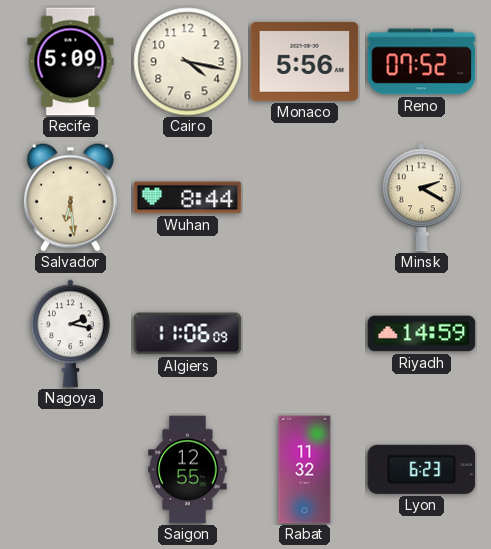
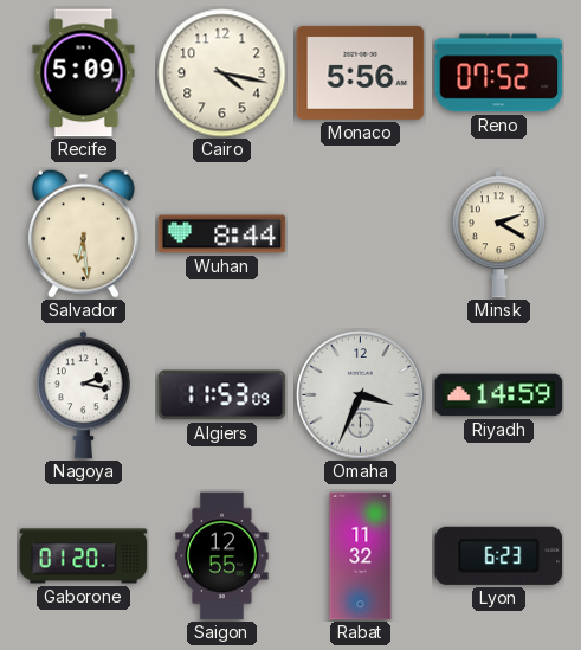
Algiers: 11:06 -> 11:53 (222, 395)
Omaha: none -> 3:34 (361, 395)
Gaborone: none -> 01:20 (84, 556)
